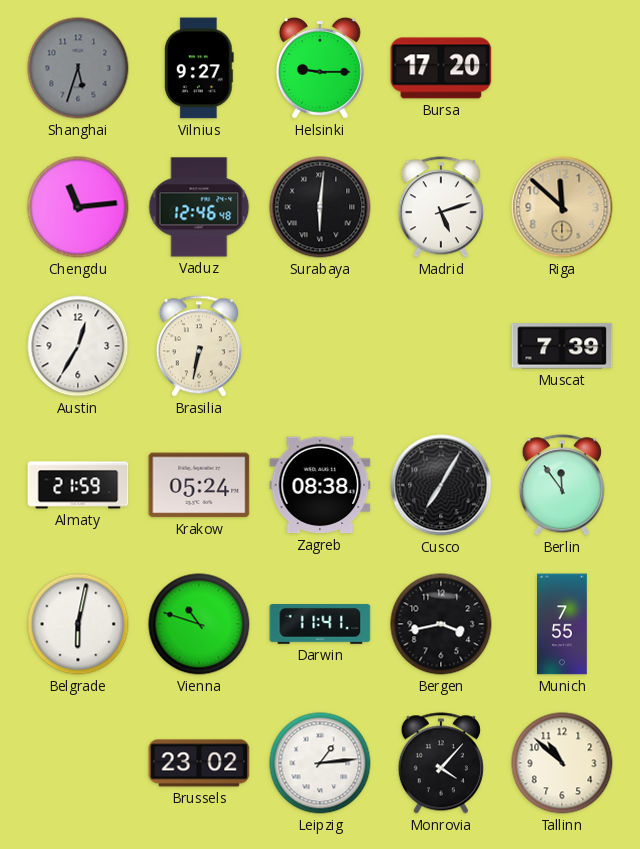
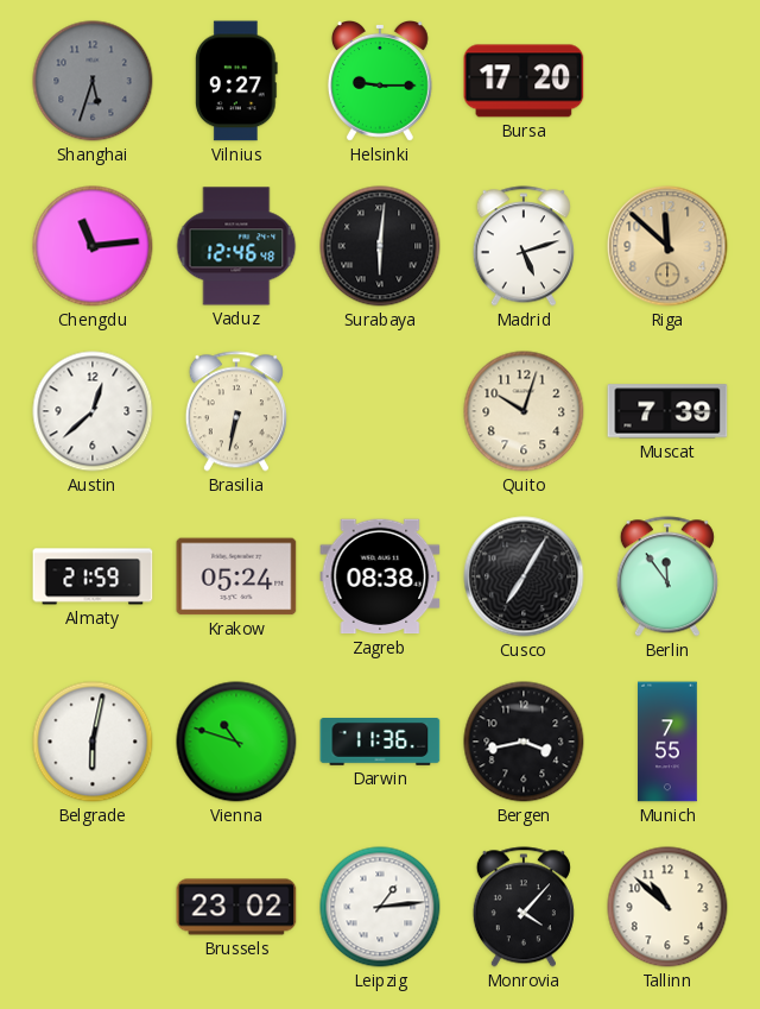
Austin: 12:35 -> 12:38 (93, 411)
Quito: none -> 10:03 (524, 411)
Darwin: 11:41 -> 11:36 (380, 743)
